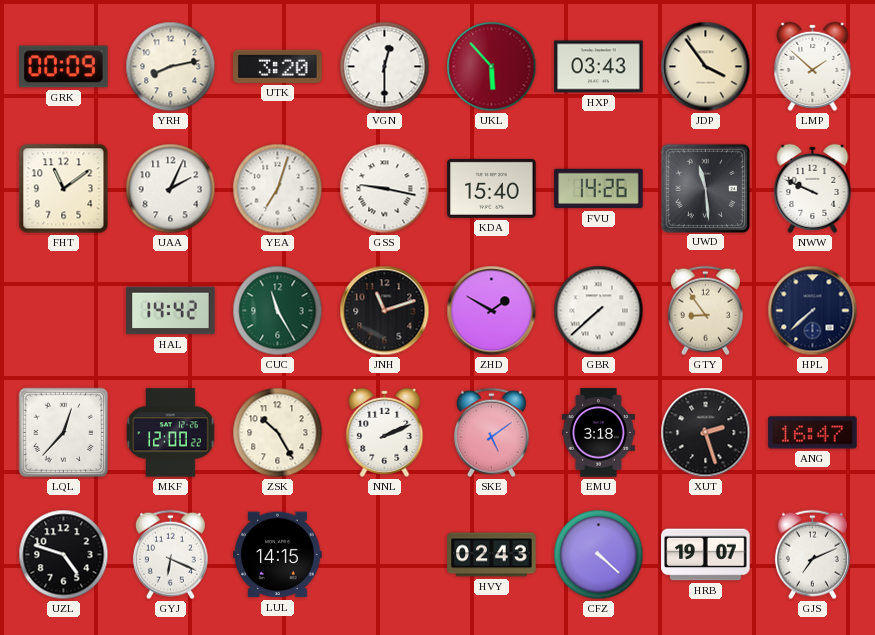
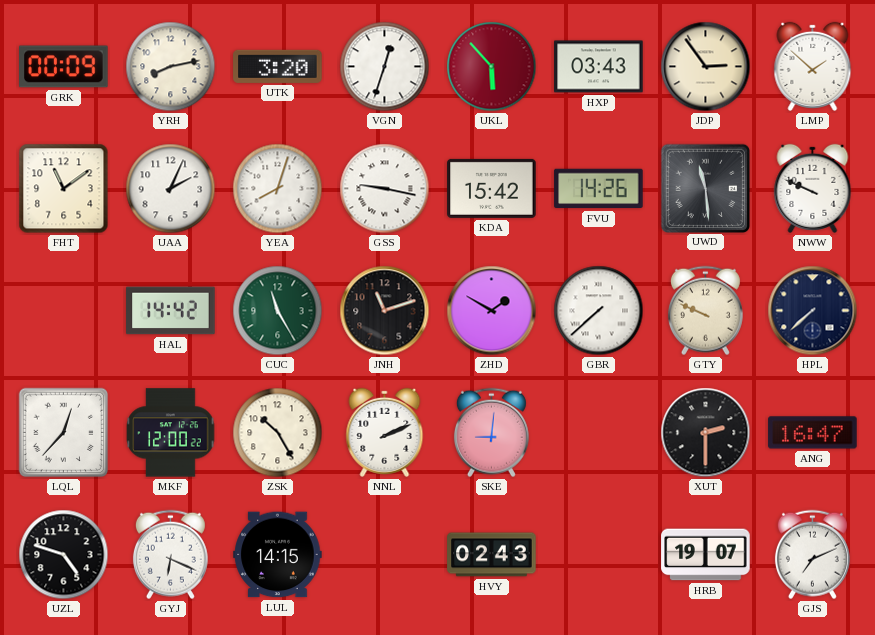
VGN: 12:30 -> 12:33 (385, 67)
JDP: 3:54 -> 2:54 (706, 67)
YEA: 7:03 -> 8:03 (278, 189)
KDA: 15:40 -> 15:42 (492, 188)
GTY: 8:54 -> 9:49 (705, 311)
SKE: 5:09 -> 9:01 (491, 433)
EMU: 3:18 -> none (598, 433)
XUT: 2:27 -> 2:30 (706, 433)
CFZ: 4:22 -> none (599, 555)
